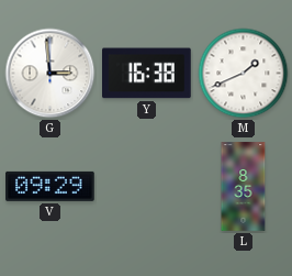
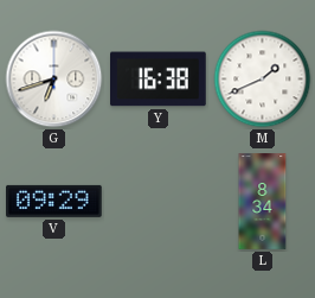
G: 2:59 -> 6:42 (54, 80)
L: 8:35 -> 8:34 (263, 202)
